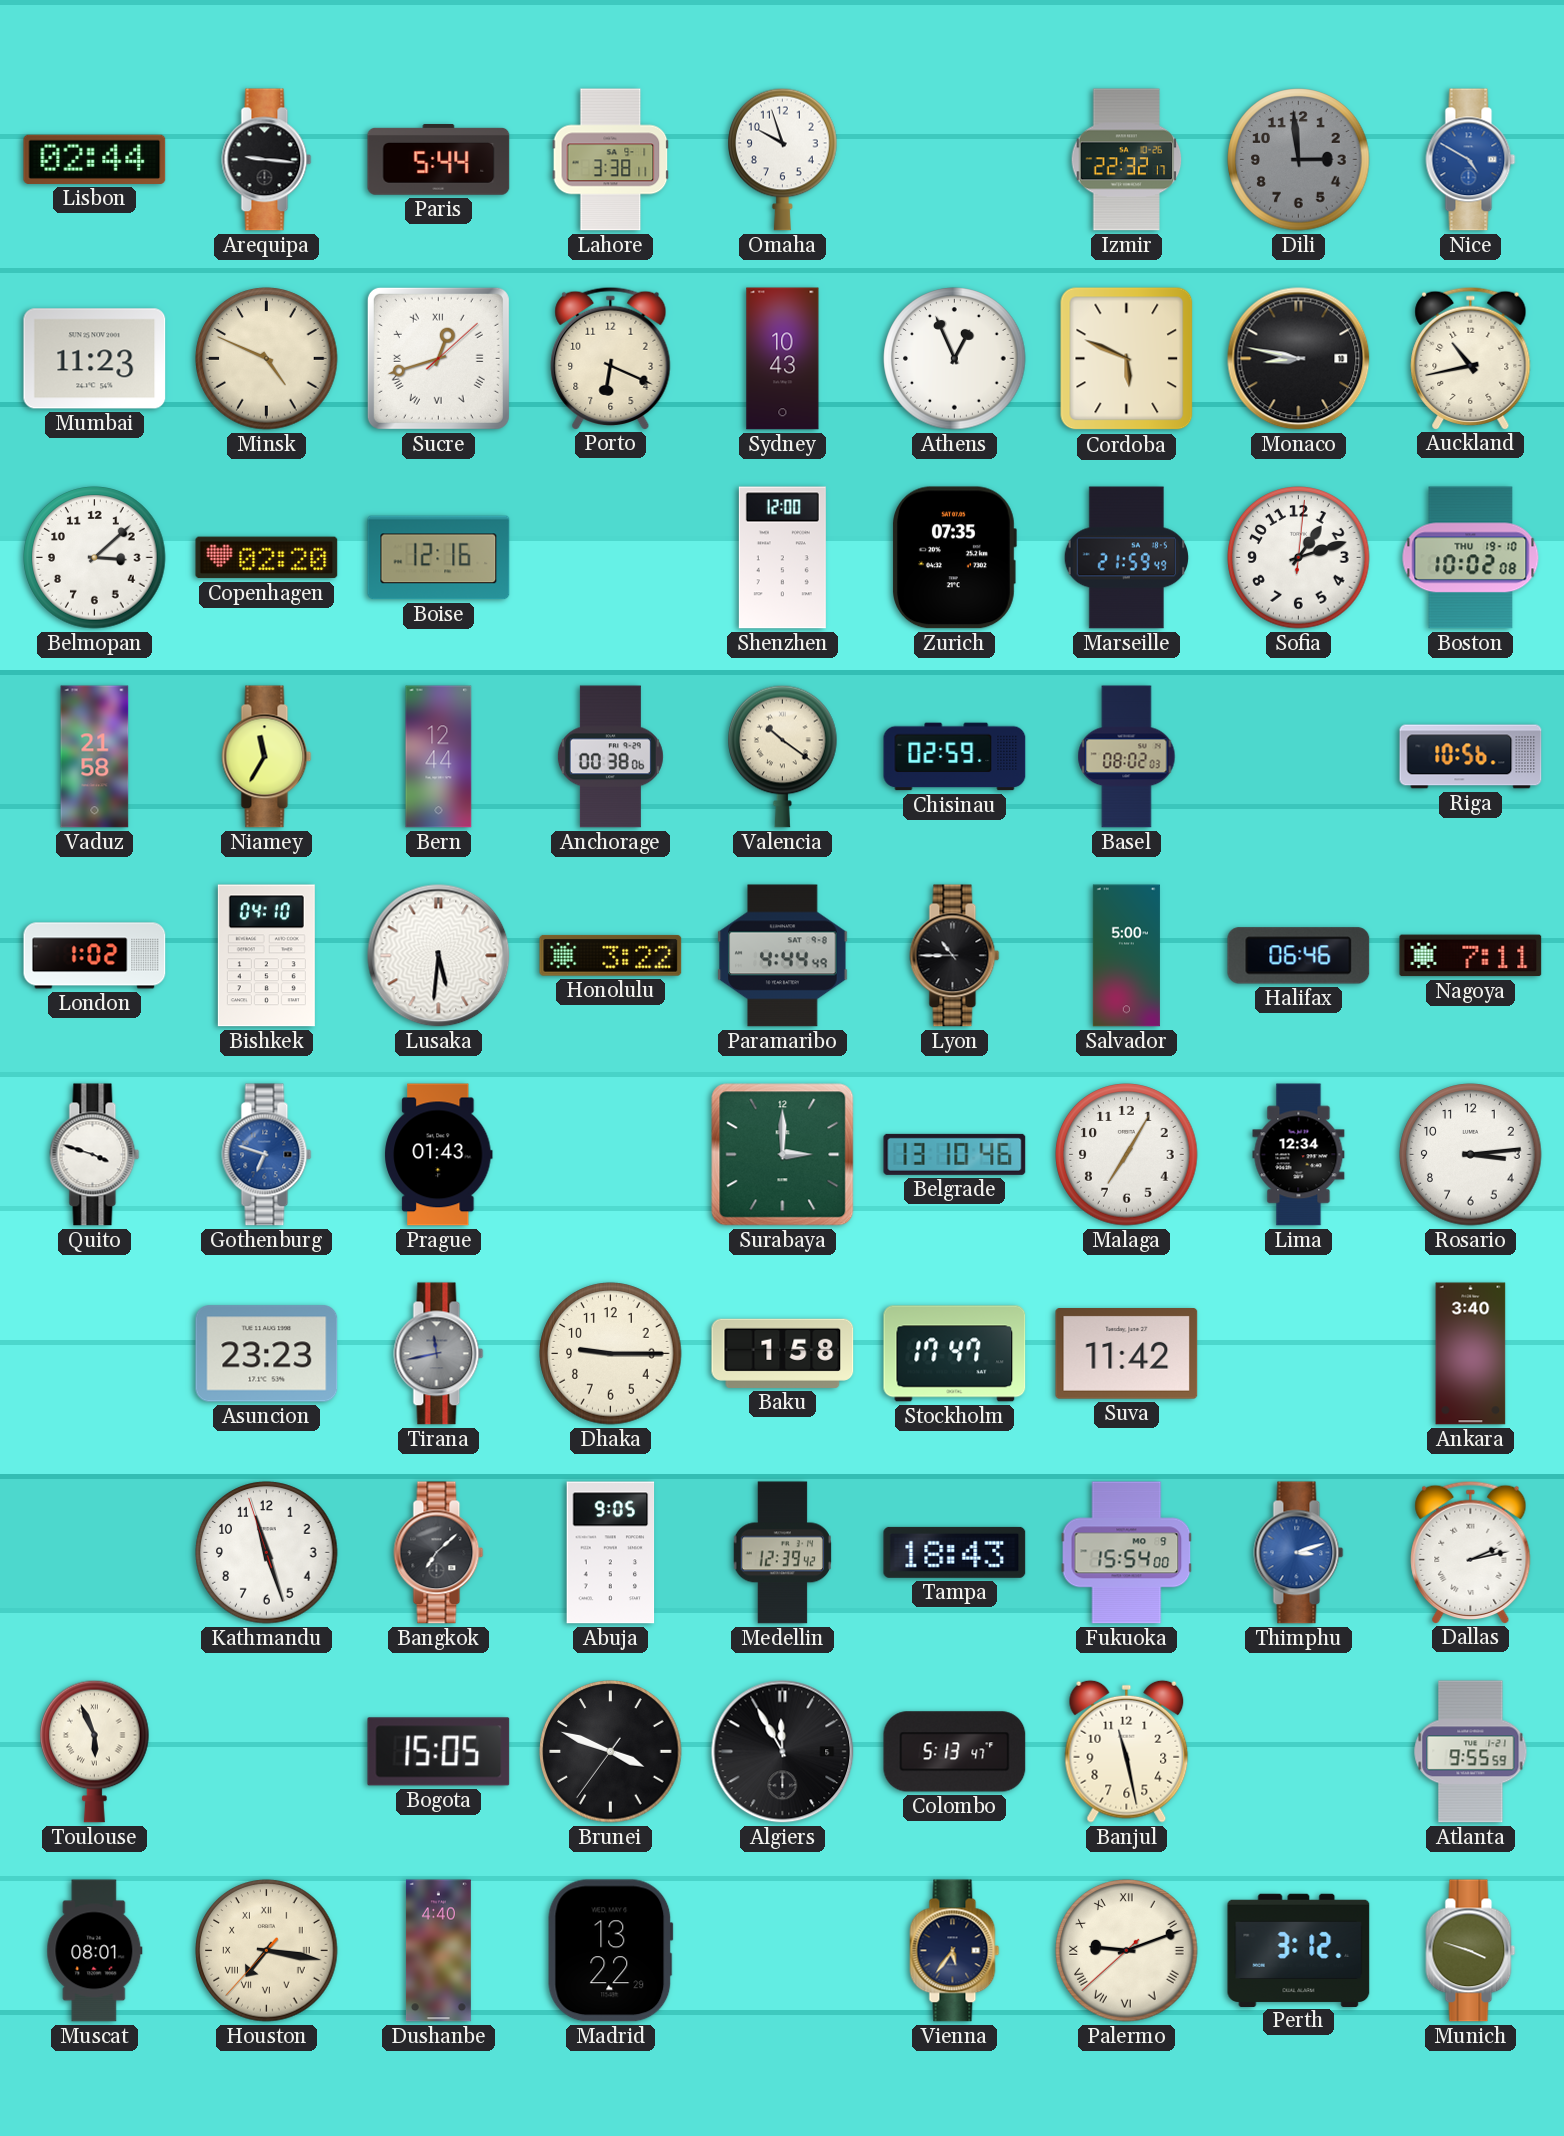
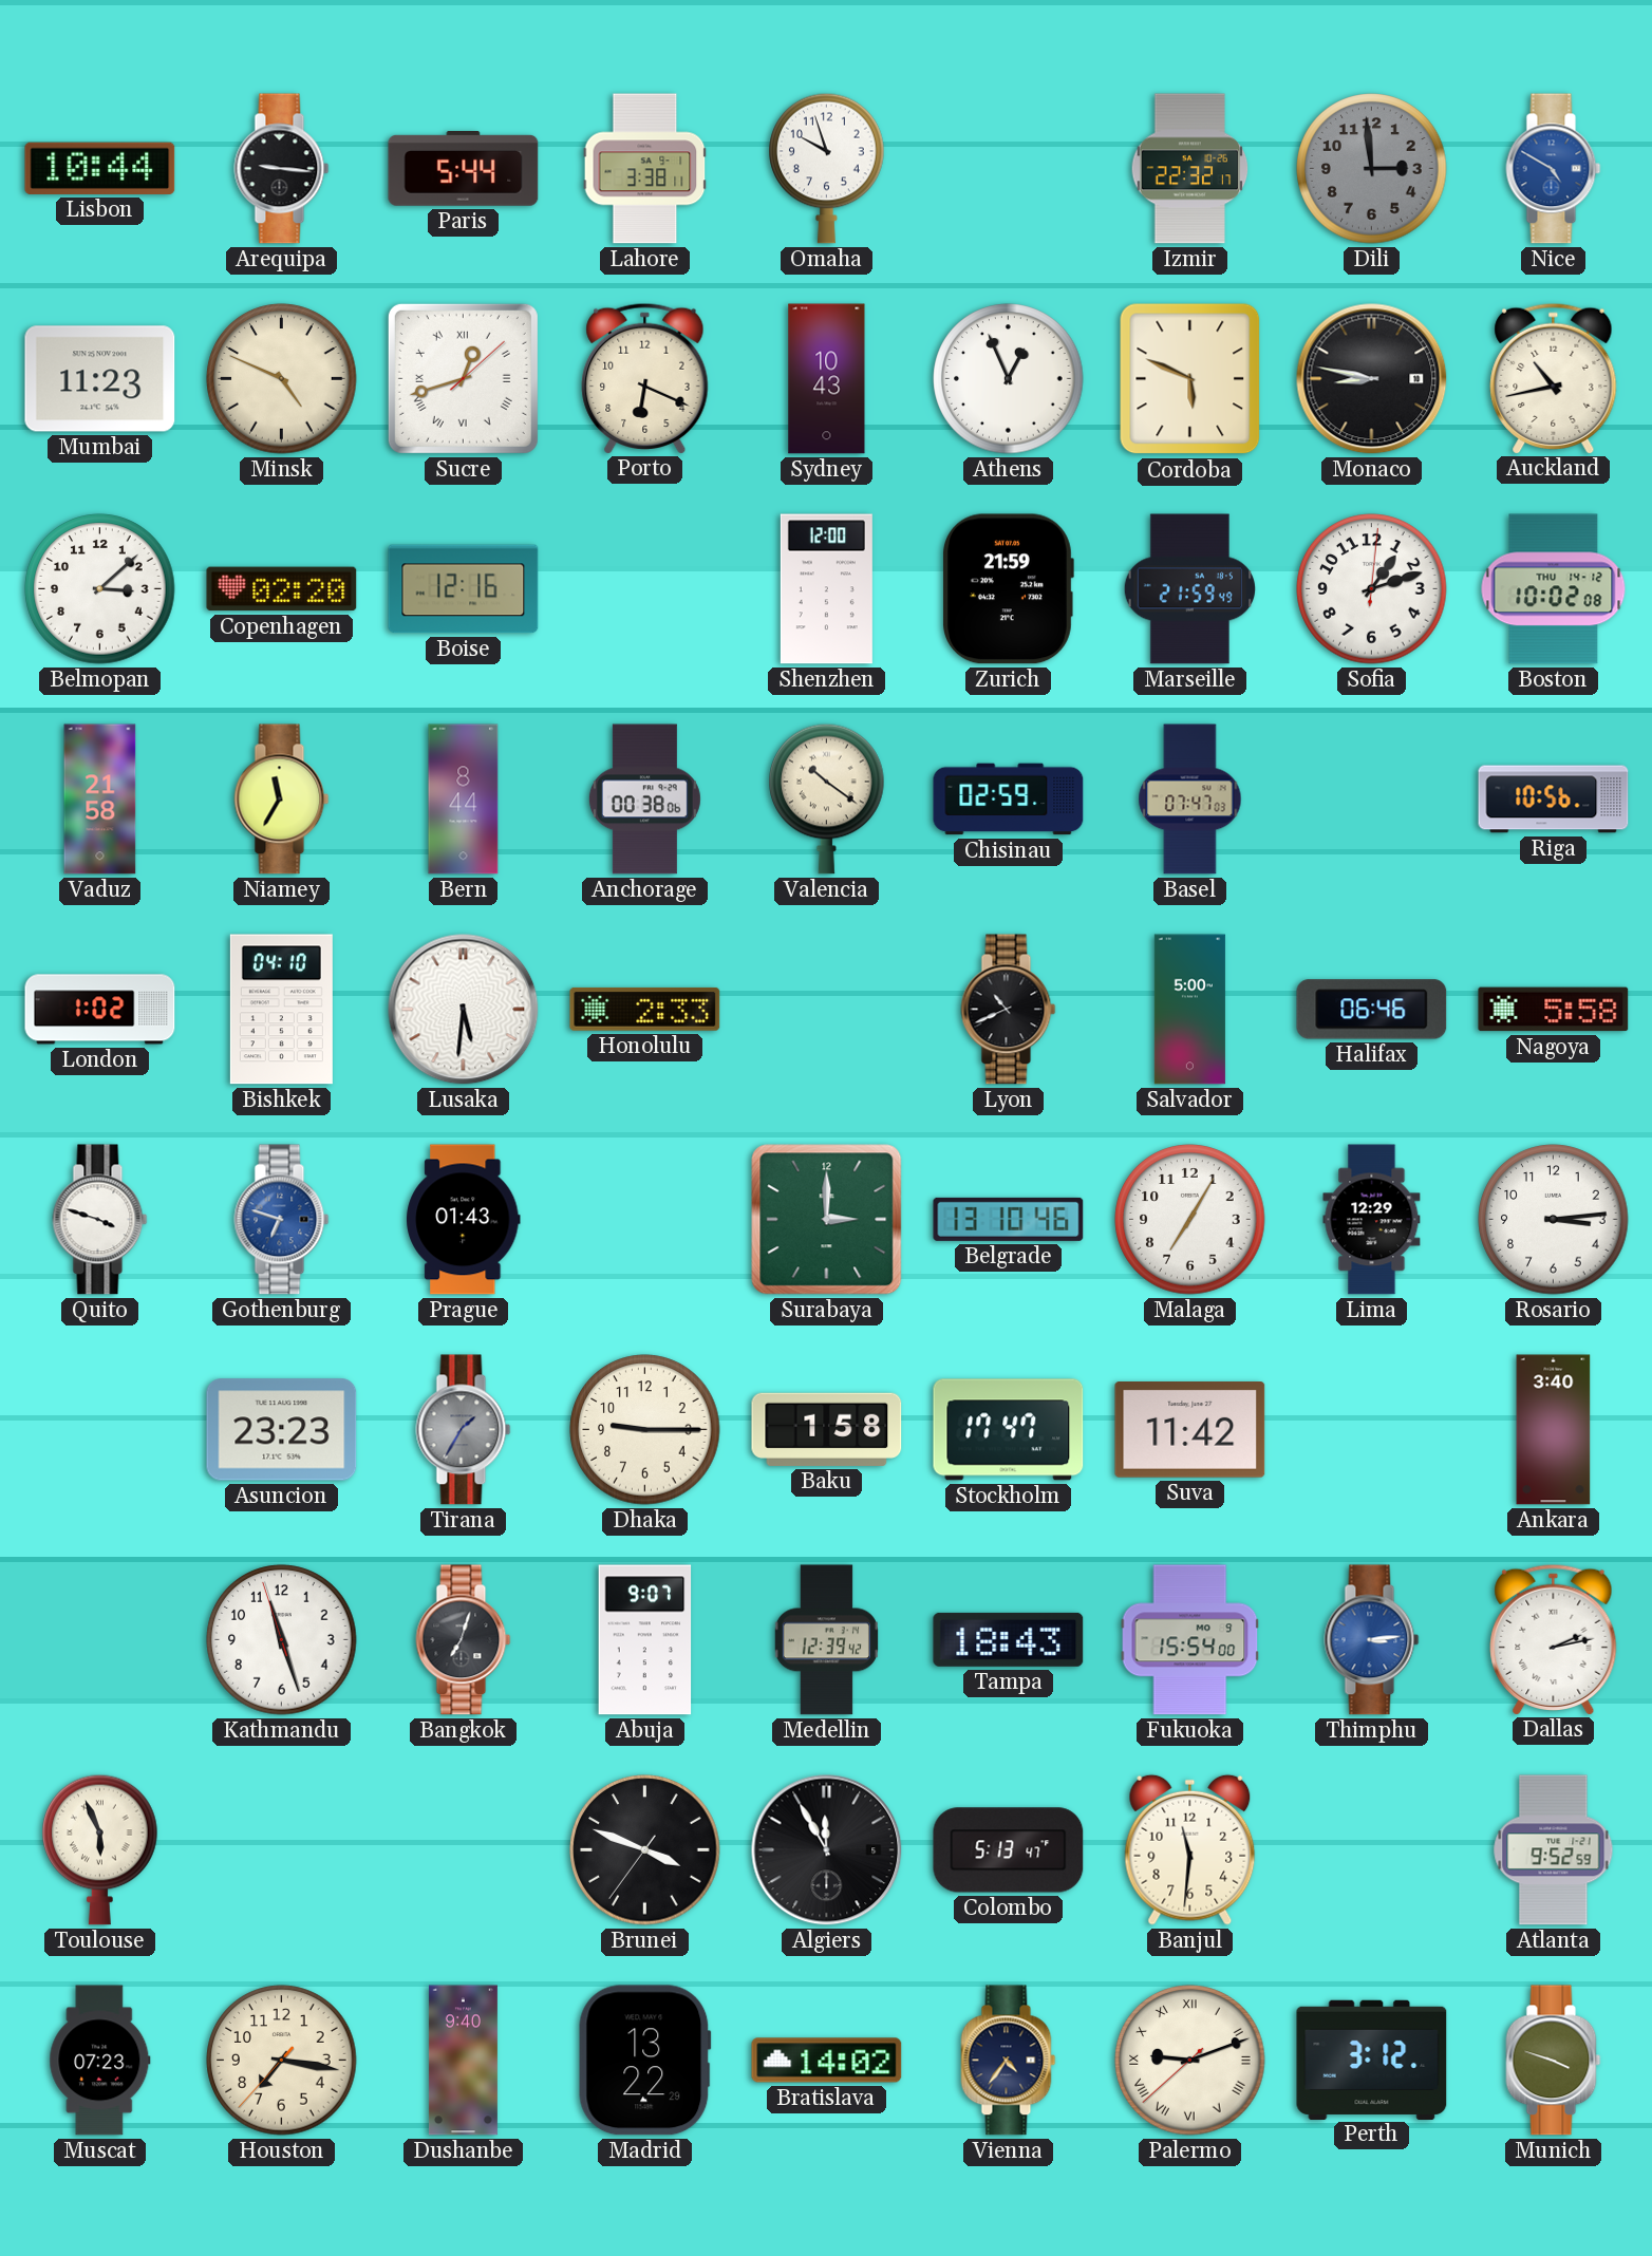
Lisbon: 02:44 -> 10:44 (100, 168)
Zurich: 07:35 -> 21:59 (1009, 589)
Boston date: THU 19-10 -> THU 14-12 (1554, 589)
Bern: 12:44 -> 8:44 (464, 800)
Basel: 08:02 -> 07:47 (1190, 800)
Honolulu: 3:22 -> 2:33 (645, 1009)
Paramaribo: 4:44 -> none (783, 956)
Lyon: 10:45 -> 10:41 (1009, 1010)
Nagoya: 7:11 -> 5:58 (1554, 1010)
Lima: 12:34 -> 12:29 (1372, 1220)
Tirana: 11:43 -> 1:35 (464, 1430)
Bangkok: 7:08 -> 7:03 (464, 1640)
Abuja: 9:05 -> 9:07 (645, 1640)
Thimphu: 3:12 -> 3:14 (1372, 1640)
Bogota: 15:05 -> none (439, 1752)
Banjul: 11:28 -> 11:31 (1190, 1849)
Atlanta: 9:55 -> 9:52 (1554, 1850)
Muscat: 08:01 -> 07:23 (100, 2061)
Houston numerals: Roman -> Arabic (282, 2061)
Dushanbe: 4:40 -> 9:40 (463, 2061)
Bratislava: none -> 14:02 (827, 2061)
Vienna: 5:36 -> 4:36 (1009, 2061)
